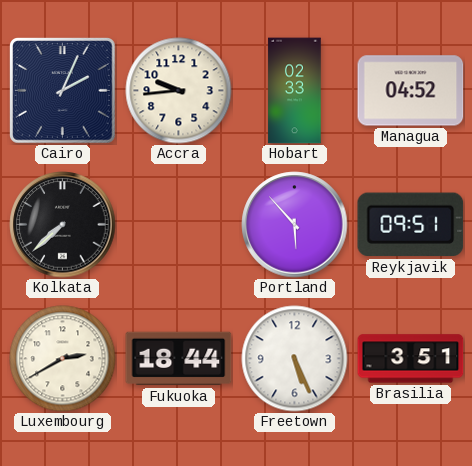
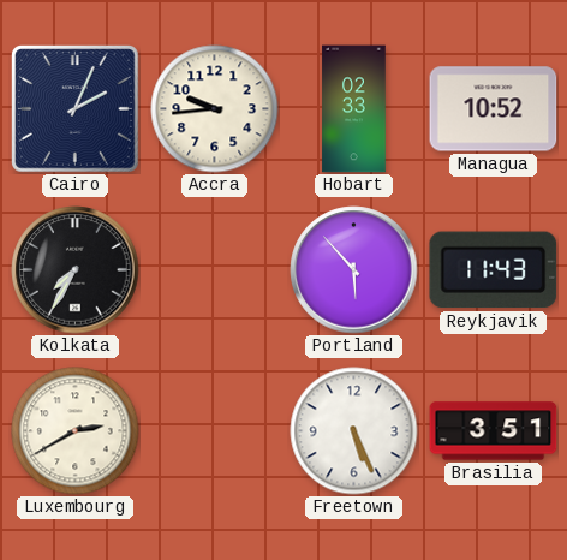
Managua: 04:52 -> 10:52 (494, 109)
Kolkata: 7:38 -> 7:35 (76, 270)
Reykjavik: 09:51 -> 11:43 (494, 270)
Fukuoka: 18:44 -> none (179, 359)
